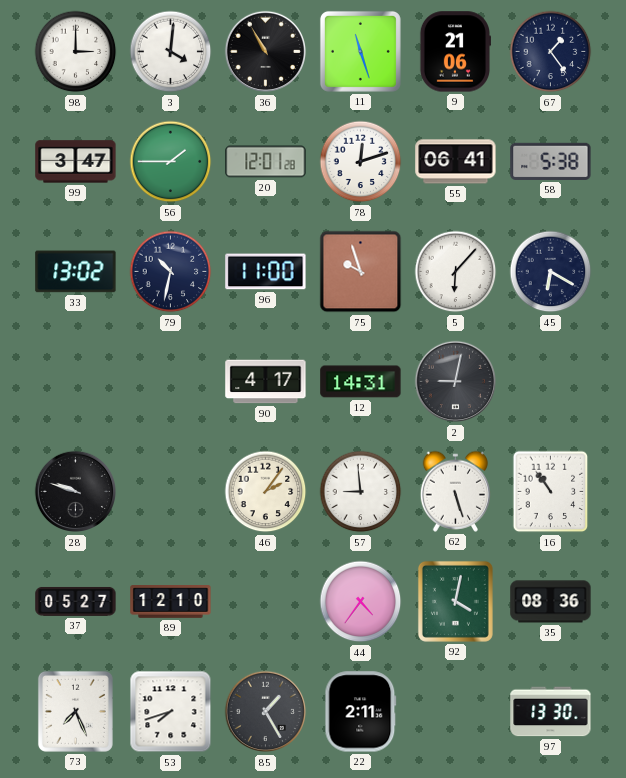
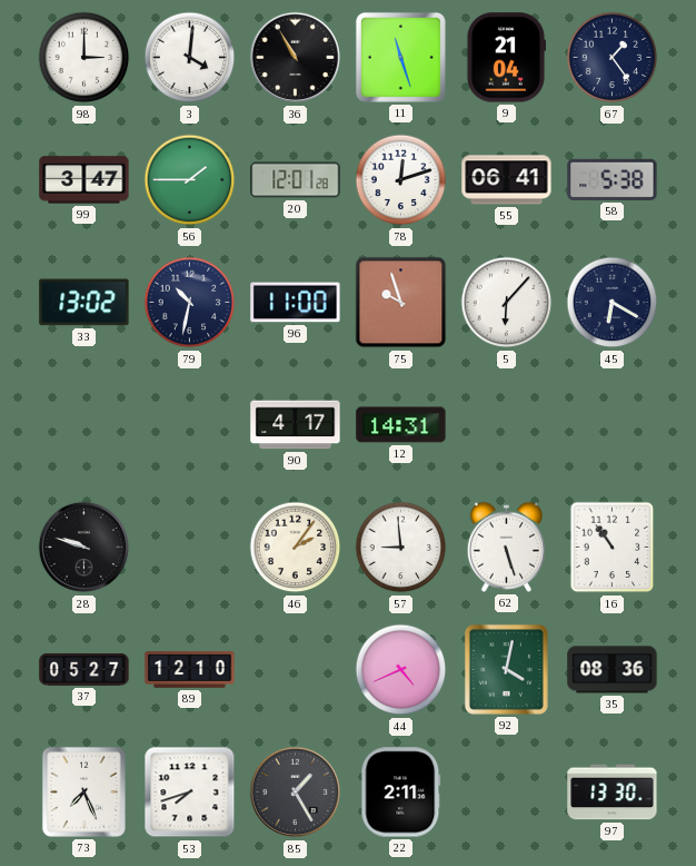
9: 21:06 -> 21:04 (505, 58)
2: 9:02 -> none (456, 382)
44: 4:36 -> 4:41 (401, 670)
